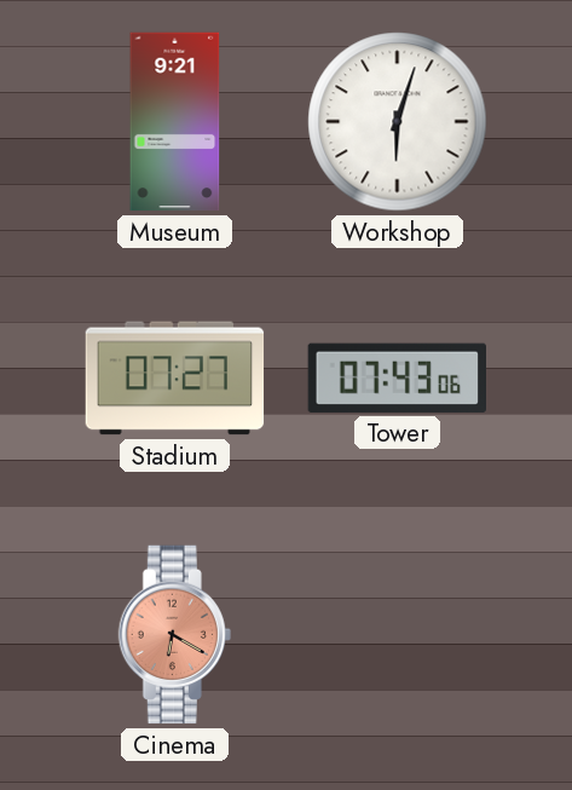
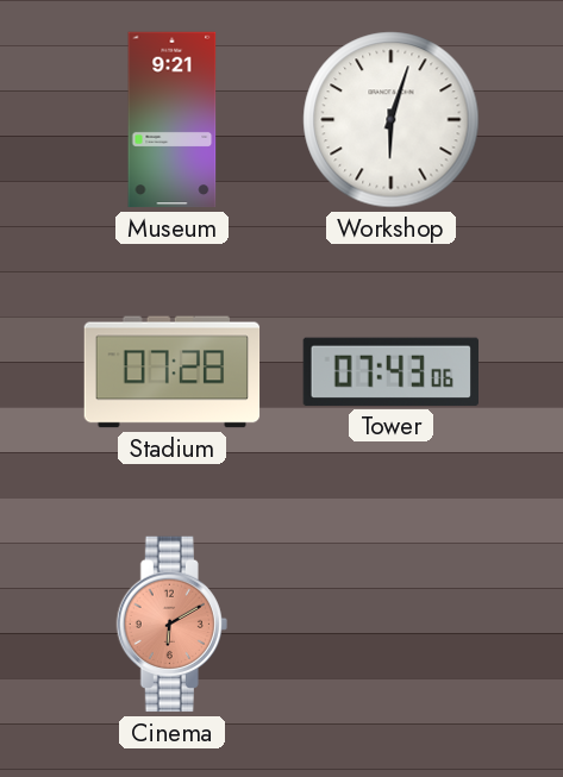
Stadium: 07:27 -> 07:28 (173, 372)
Cinema: 6:20 -> 6:10 (171, 625)
